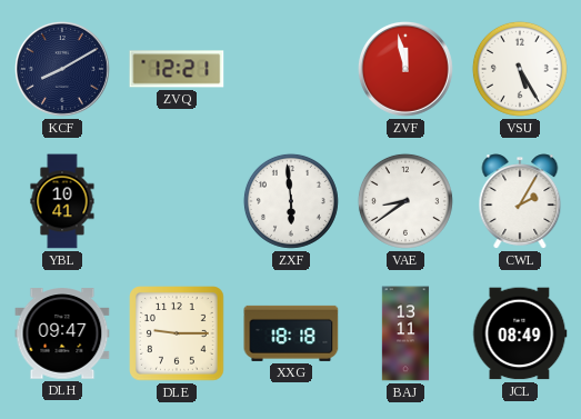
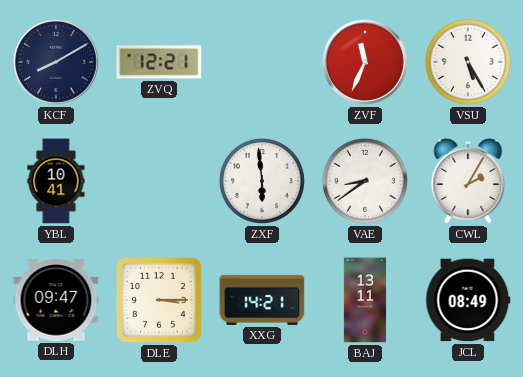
ZVF: 11:58 -> 11:34 (366, 63)
DLE: 9:15 -> 3:15 (160, 301)
XXG: 18:18 -> 14:21 (262, 300)
